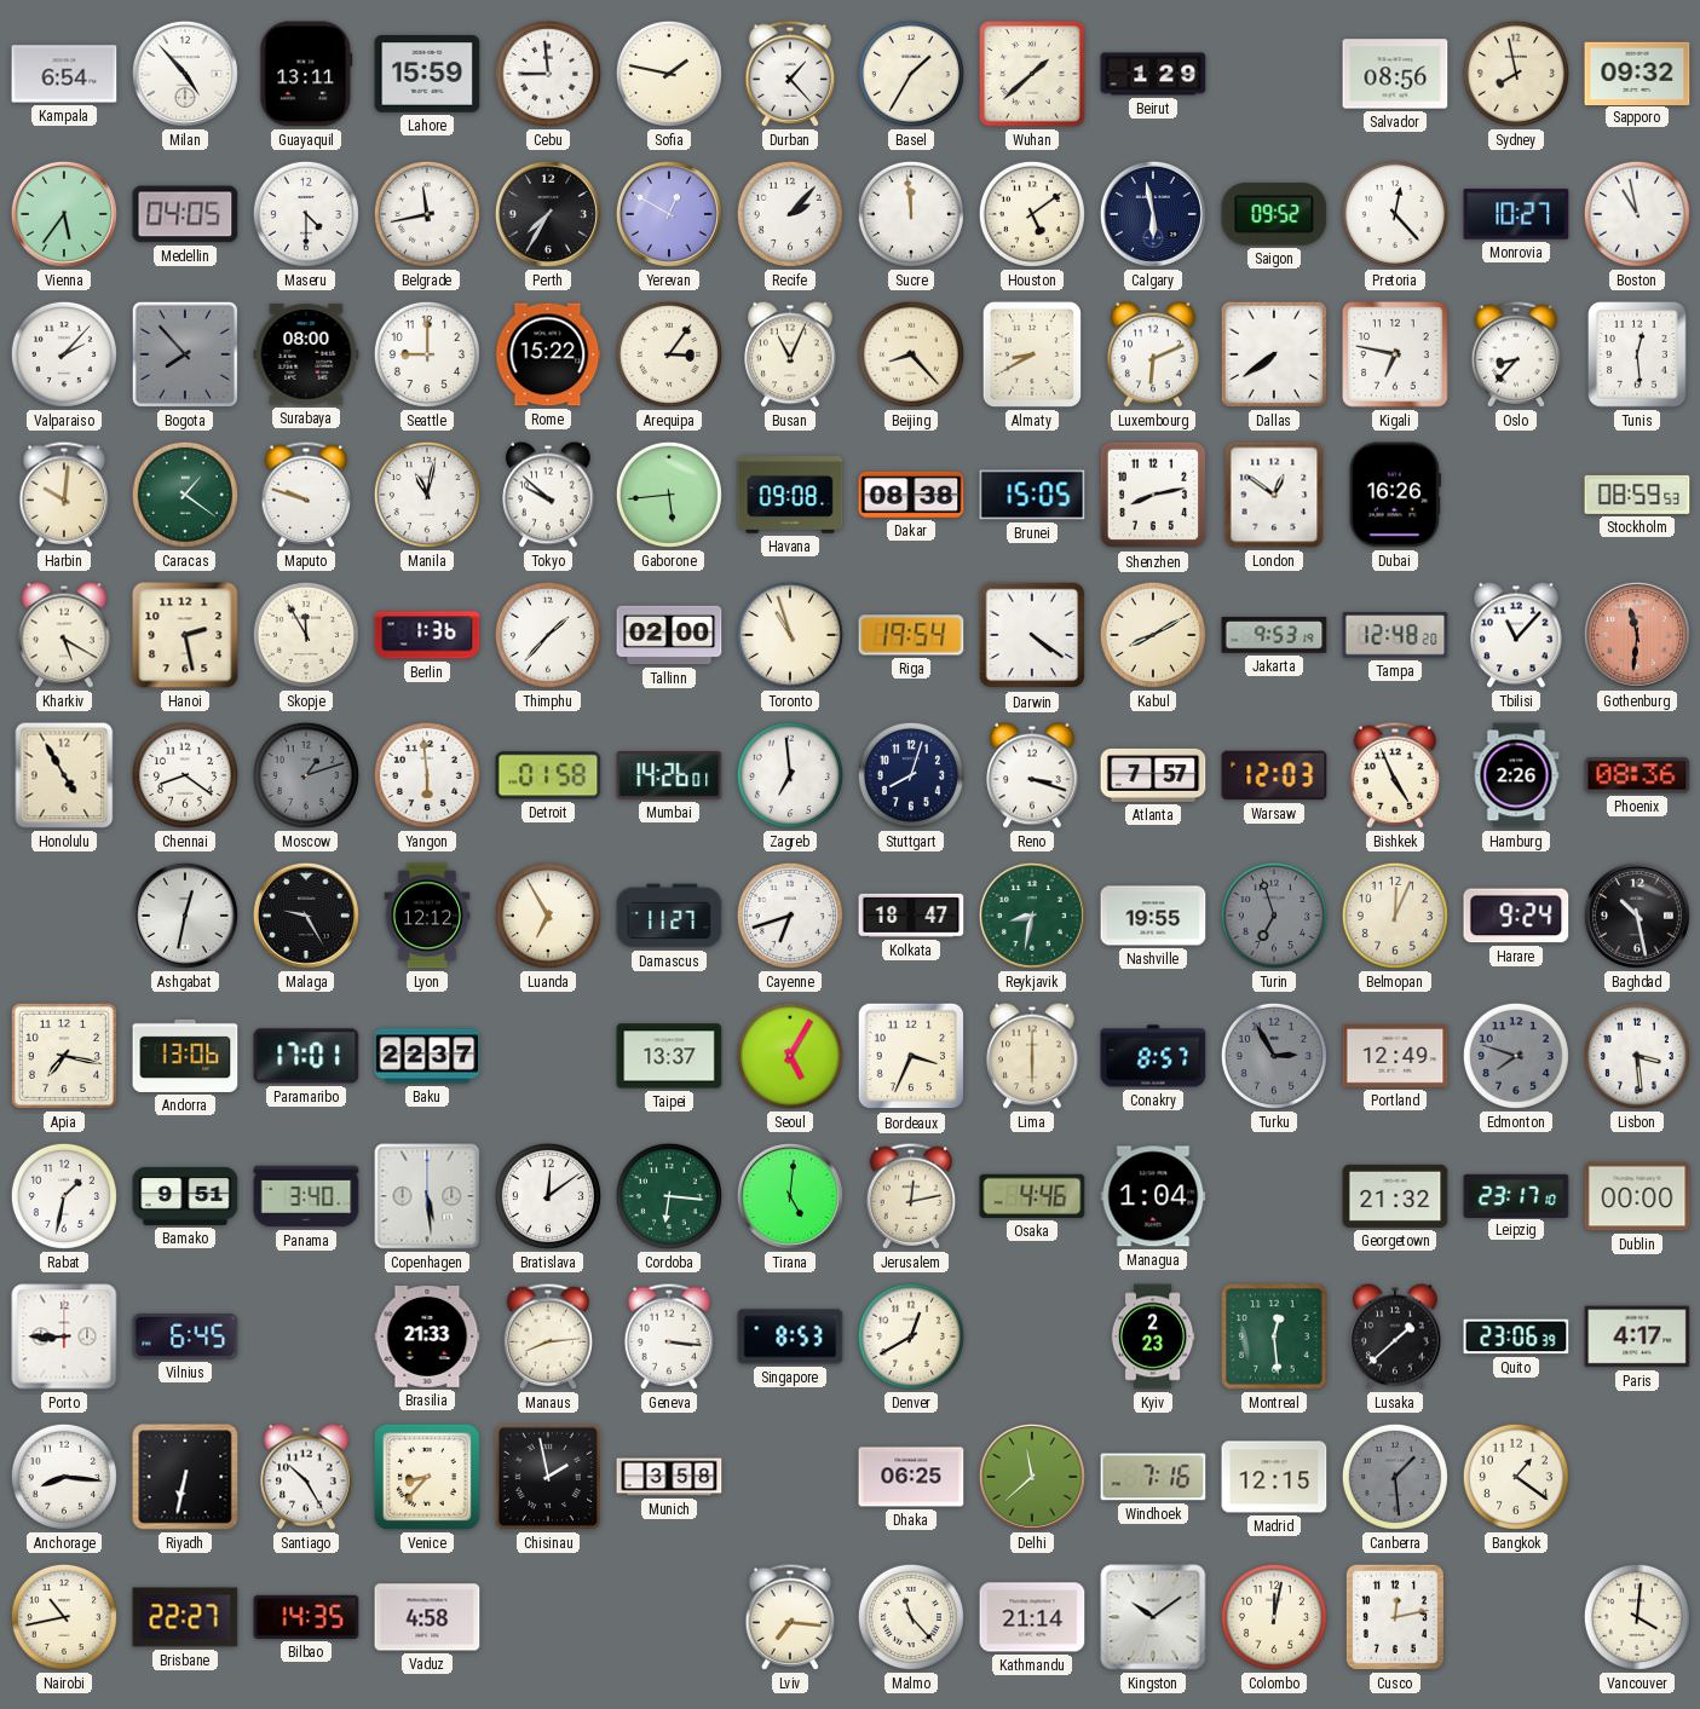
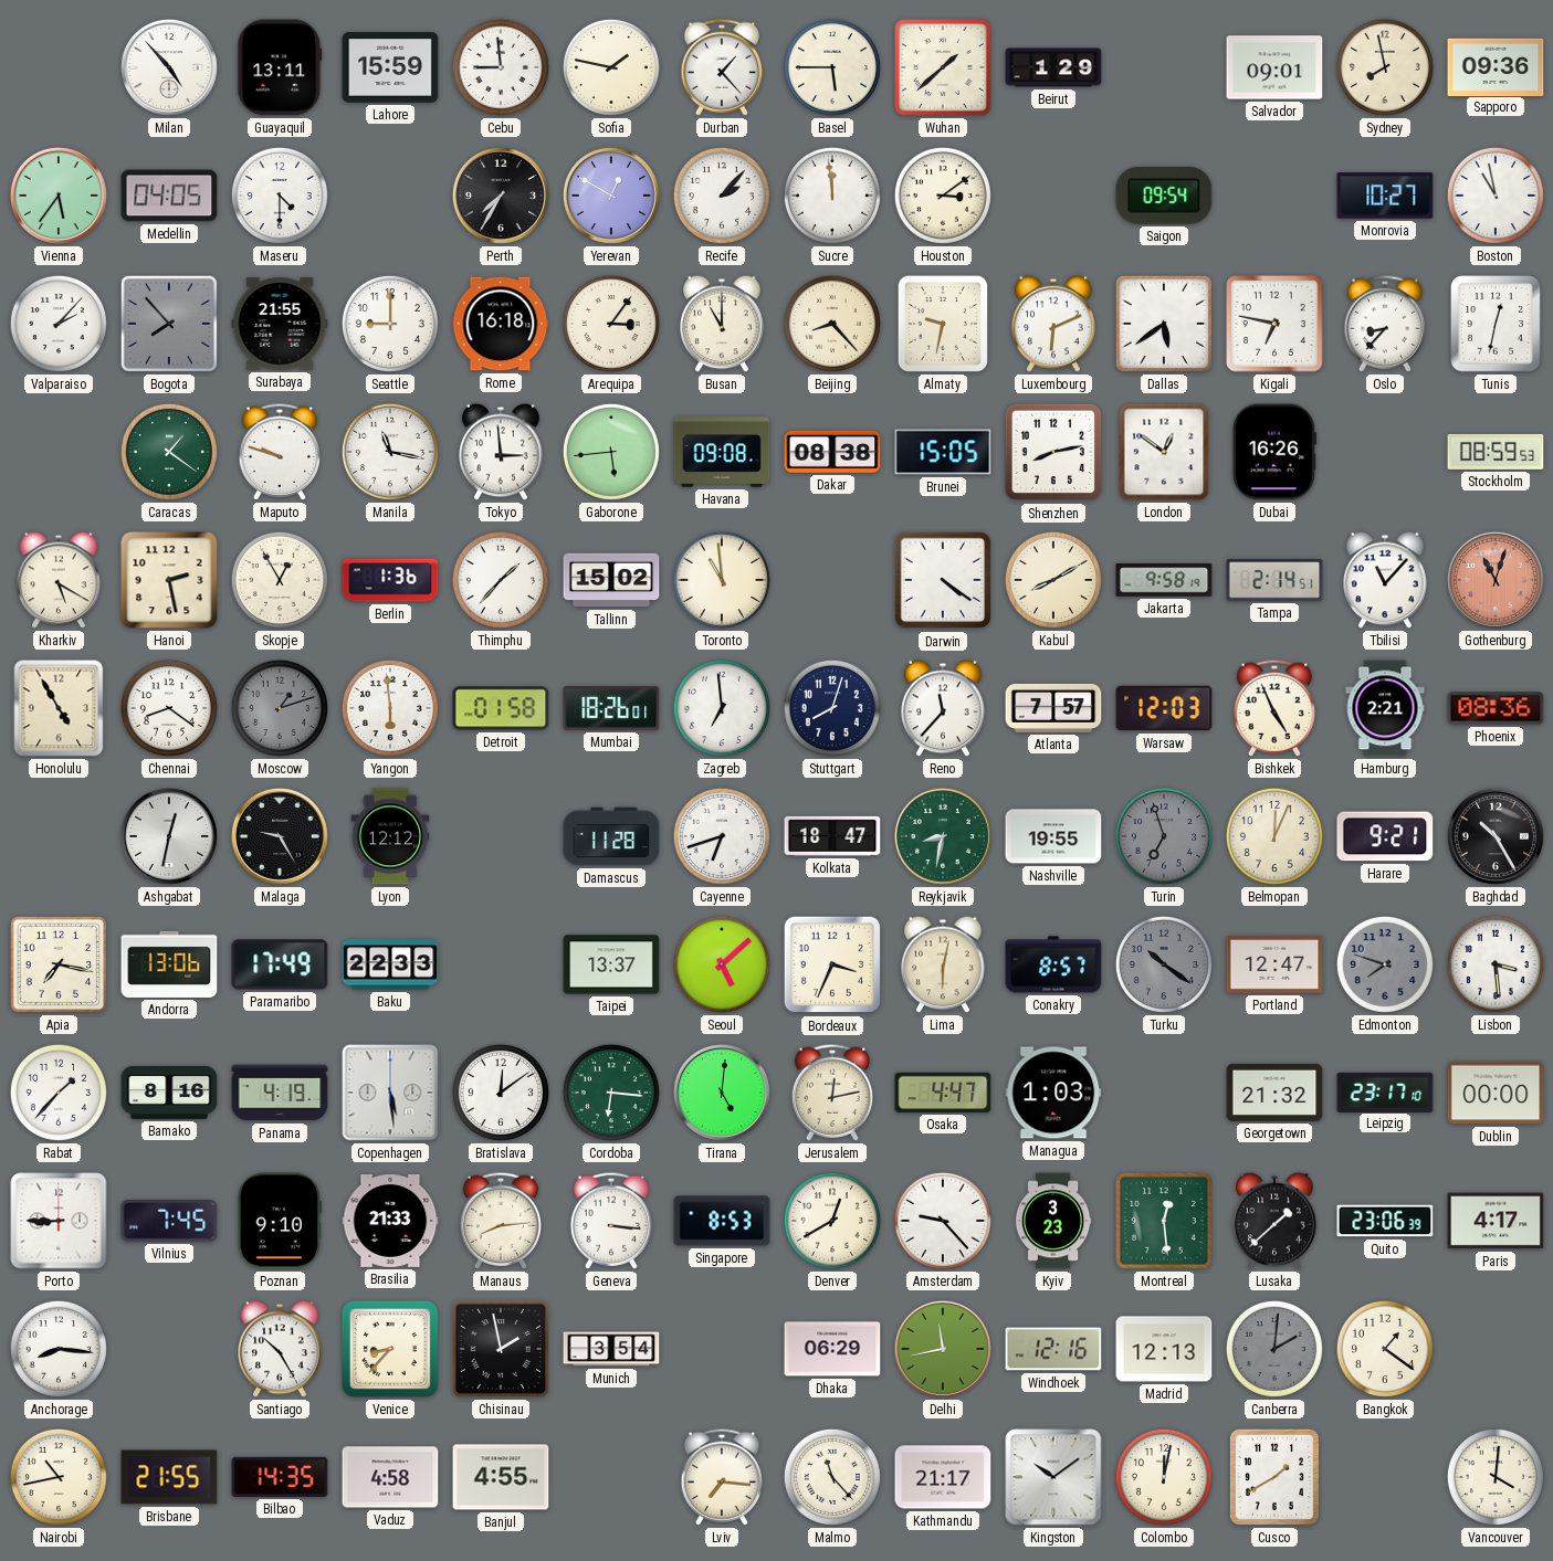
Kampala: 6:54 -> none (64, 74)
Basel: 1:35 -> 5:45 (832, 67)
Salvador: 08:56 -> 09:01 (1274, 67)
Sapporo: 09:32 -> 09:36 (1496, 66)
Belgrade: 11:43 -> none (427, 214)
Houston: 5:09 -> 3:09 (943, 196)
Calgary: 5:58 -> none (1153, 214)
Saigon: 09:52 -> 09:54 (1164, 197)
Pretoria: 12:23 -> none (1395, 214)
Surabaya: 08:00 -> 21:55 (280, 324)
Rome: 15:22 -> 16:18 (501, 324)
Busan: 11:04 -> 11:00 (722, 324)
Almaty: 8:40 -> 9:32 (943, 324)
Dallas: 7:39 -> 5:39 (1164, 324)
Tunis: 12:29 -> 12:32 (1496, 324)
Harbin: 10:01 -> none (64, 495)
Manila: 11:02 -> 11:17 (390, 452)
Tokyo: 9:52 -> 2:59 (501, 452)
Skopje: 11:55 -> 12:55 (280, 580)
Tallinn: 02:00 -> 15:02 (611, 580)
Toronto: 10:57 -> 10:59 (722, 580)
Riga: 19:54 -> none (911, 635)
Jakarta: 9:53 -> 9:58 (1164, 580)
Tampa: 12:48 -> 2:14 (1274, 580)
Gothenburg: 11:31 -> 11:03 (1496, 580)
Mumbai: 14:26 -> 18:26 (611, 709)
Reno: 3:18 -> 11:37 (943, 708)
Hamburg: 2:26 -> 2:21 (1385, 708)
Luanda: 6:55 -> none (548, 916)
Damascus: 11:27 -> 11:28 (611, 836)
Harare: 9:24 -> 9:21 (1385, 836)
Baghdad: 10:28 -> 10:25 (1496, 836)
Paramaribo: 17:01 -> 17:49 (280, 964)
Baku: 22:37 -> 22:33 (390, 964)
Seoul: 5:05 -> 5:08 (722, 964)
Lima: 6:00 -> 6:02 (943, 964)
Turku: 2:55 -> 10:21 (1164, 964)
Portland: 12:49 -> 12:47 (1274, 964)
Rabat: 1:32 -> 1:37 (59, 1093)
Bamako: 9:51 -> 8:16 (169, 1093)
Panama: 3:40 -> 4:19 (280, 1093)
Osaka: 4:46 -> 4:47 (943, 1093)
Managua: 1:04 -> 1:03 (1053, 1093)
Vilnius: 6:45 -> 7:45 (169, 1222)
Poznan: none -> 9:10 (280, 1221)
Amsterdam: none -> 9:23 (943, 1221)
Kyiv: 2:23 -> 3:23 (1053, 1221)
Riyadh: 6:32 -> none (185, 1477)
Munich: 3:58 -> 3:54 (611, 1349)
Dhaka: 06:25 -> 06:29 (832, 1349)
Delhi: 11:38 -> 11:43 (943, 1349)
Windhoek: 7:16 -> 12:16 (1053, 1349)
Madrid: 12:15 -> 12:13 (1164, 1349)
Canberra: 1:29 -> 2:01 (1274, 1349)
Brisbane: 22:27 -> 21:55 (169, 1477)
Banjul: none -> 4:55 (501, 1477)
Kathmandu: 21:14 -> 21:17 (943, 1477)
Cusco: 12:13 -> 1:40 (1274, 1477)
